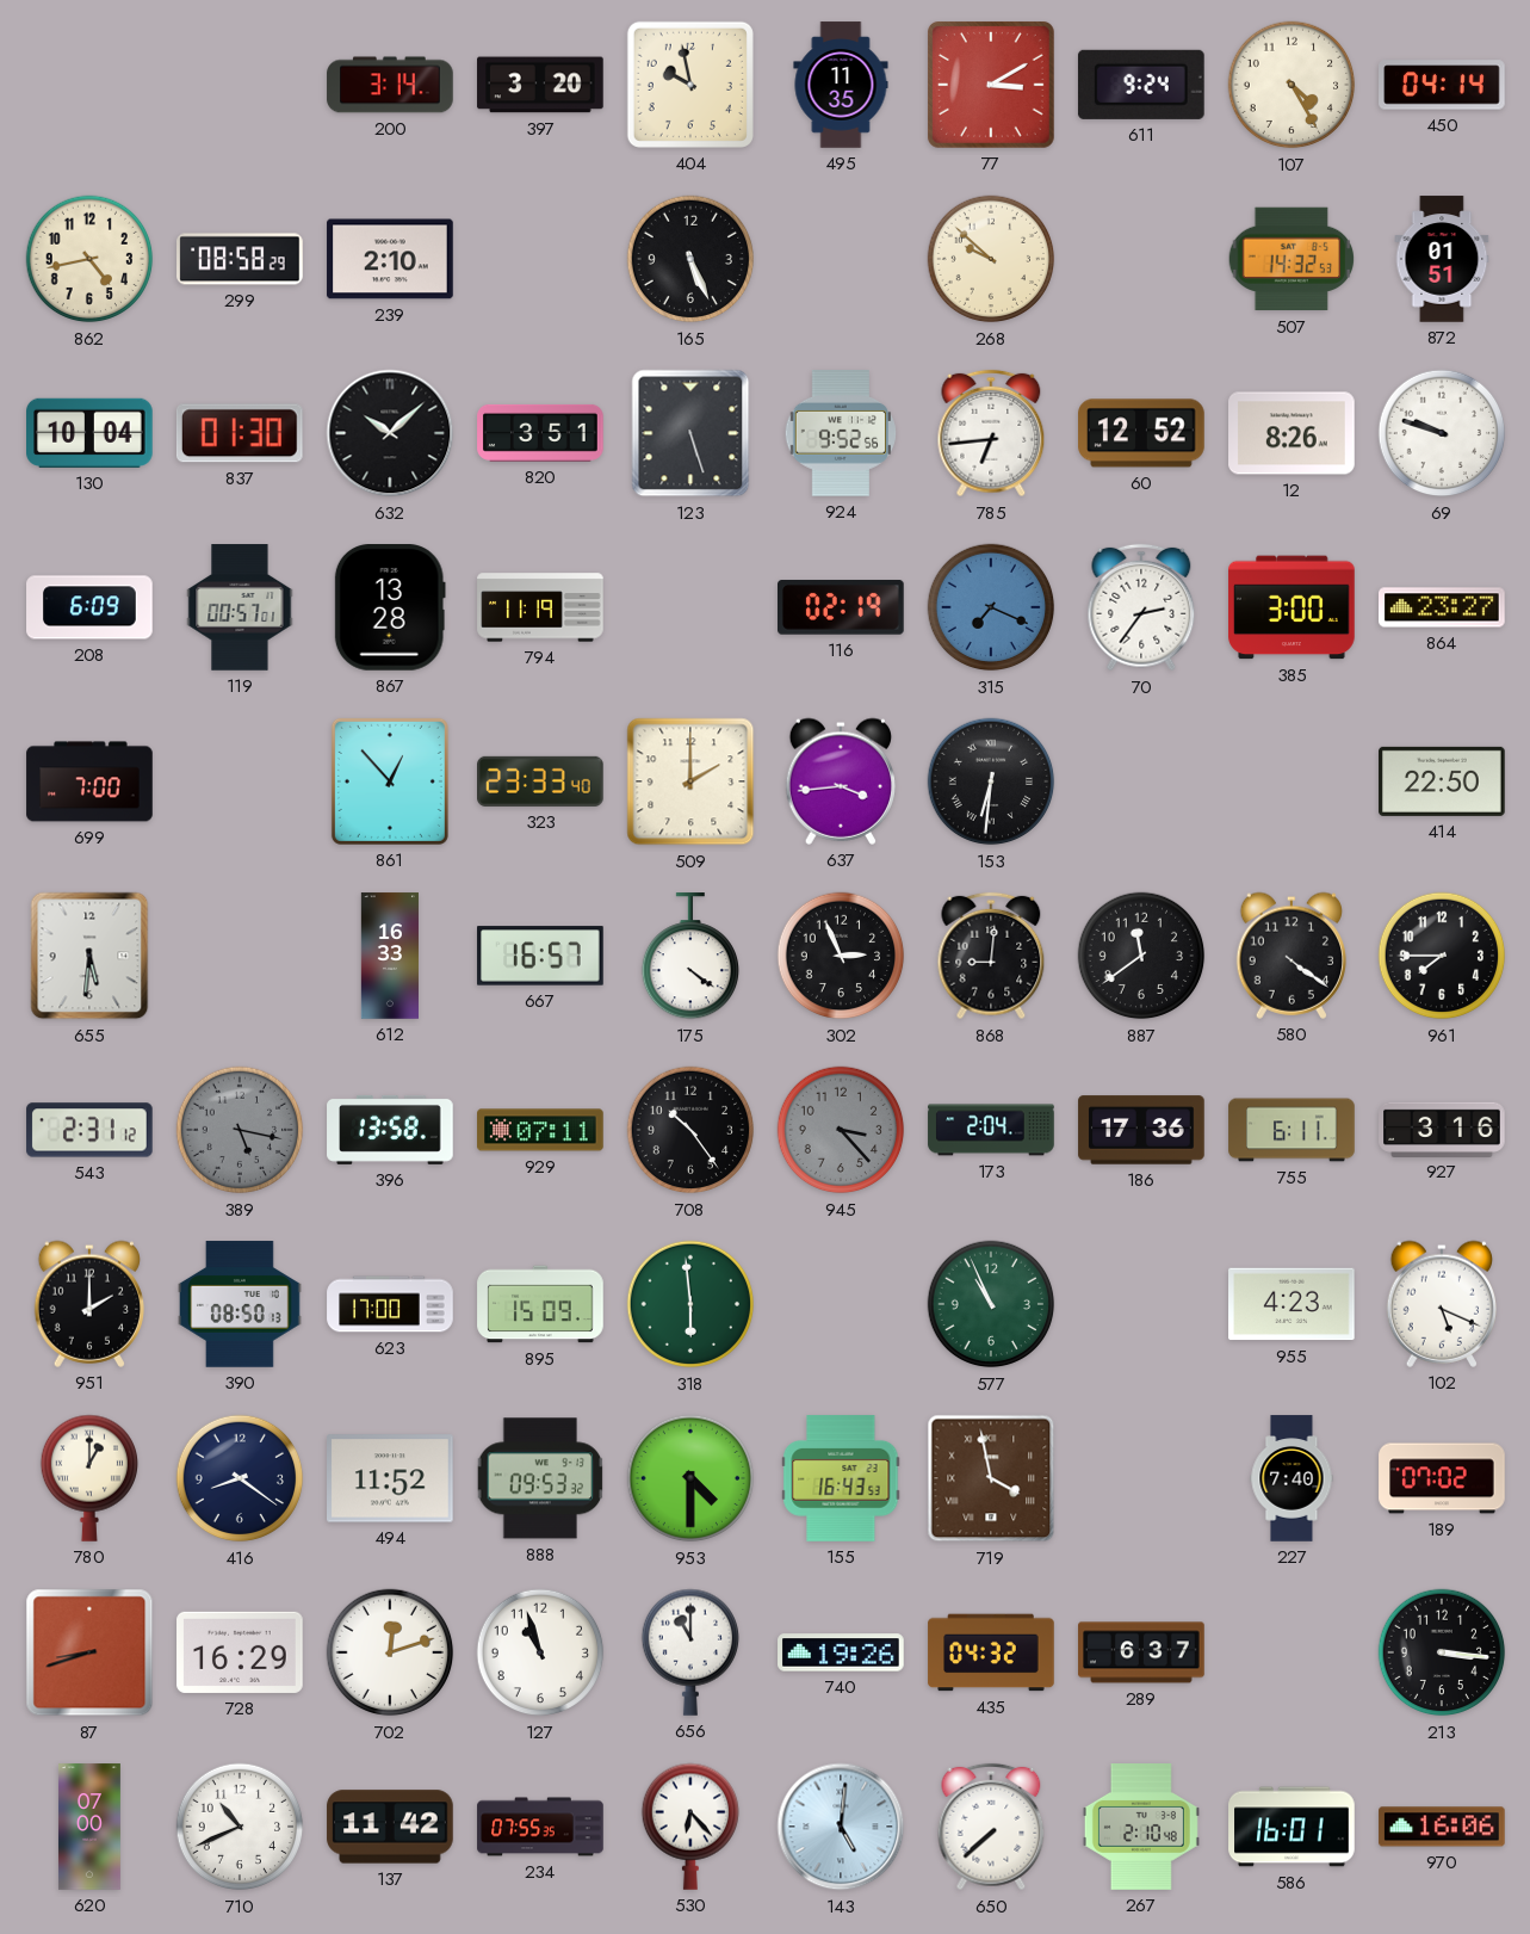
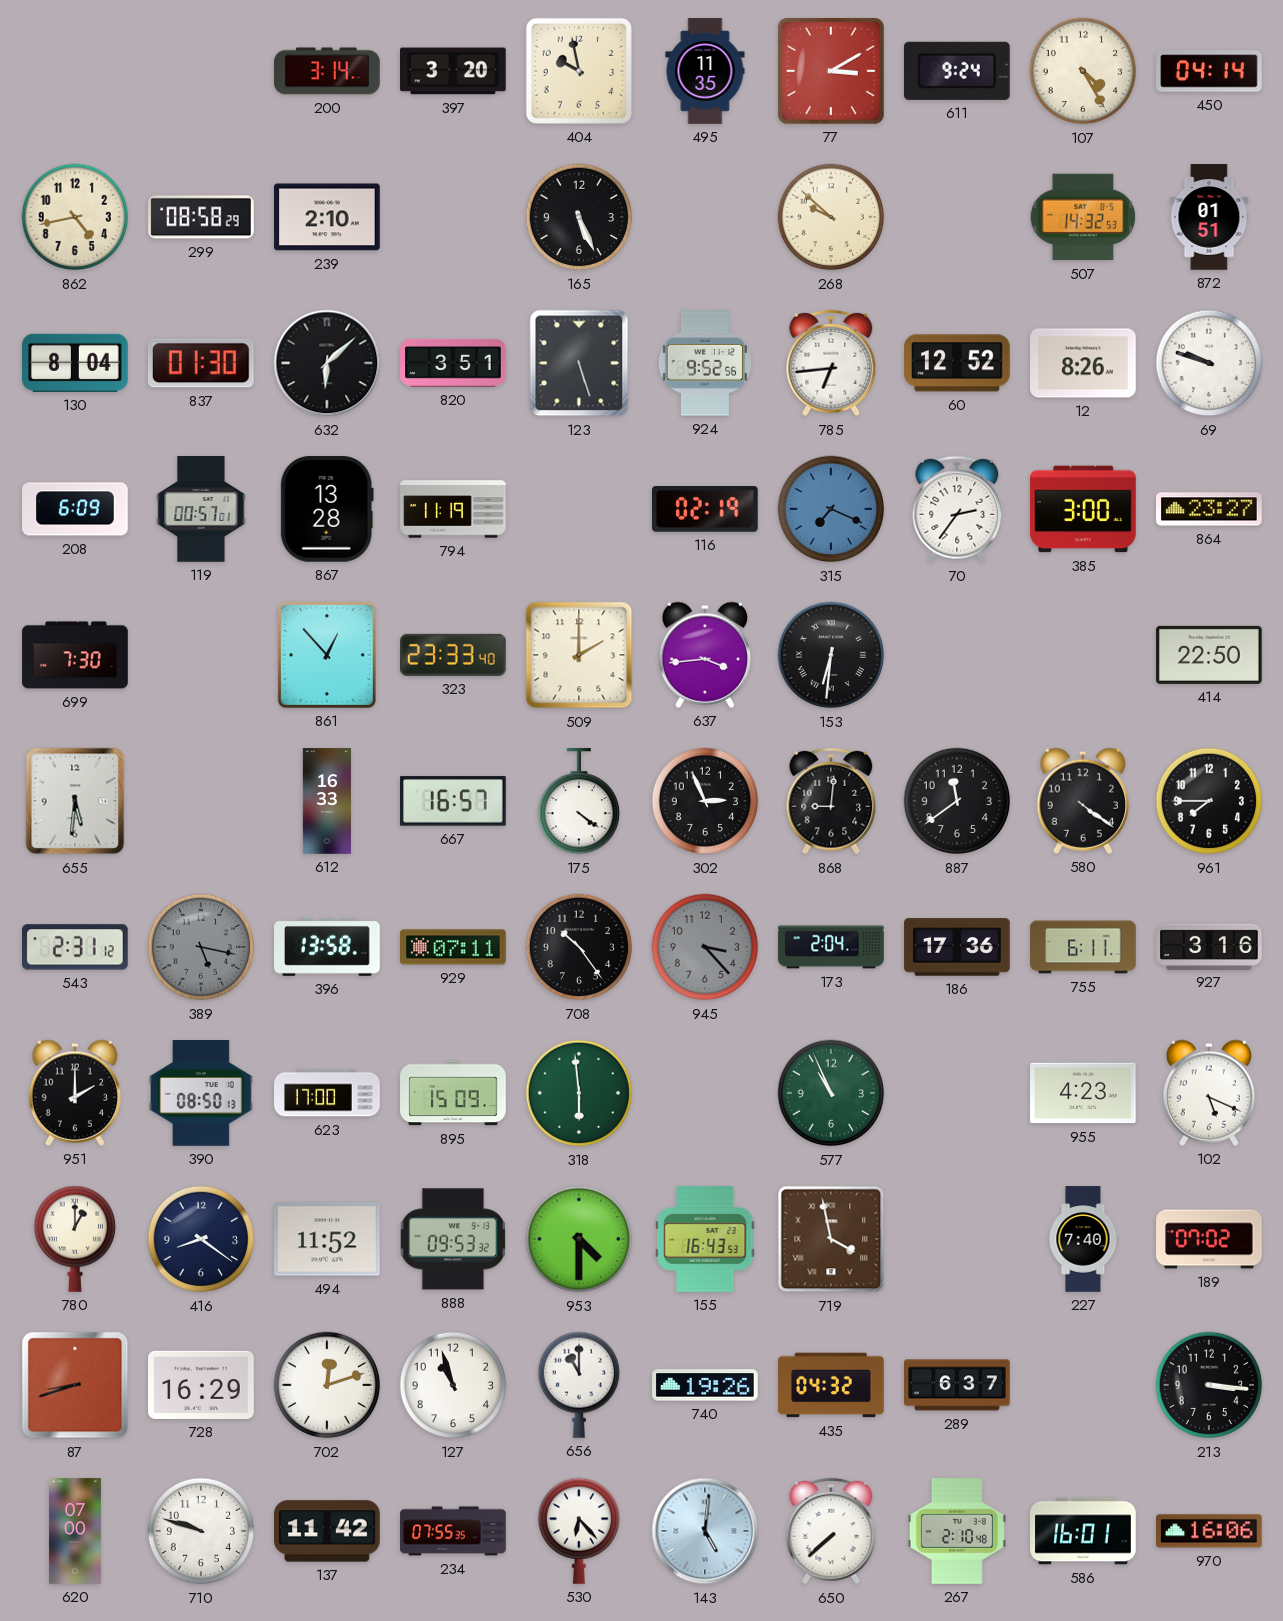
130: 10:04 -> 8:04 (76, 363)
632: 10:08 -> 6:08 (327, 363)
699: 7:00 -> 7:30 (75, 655)
710: 10:41 -> 9:48 (201, 1531)
